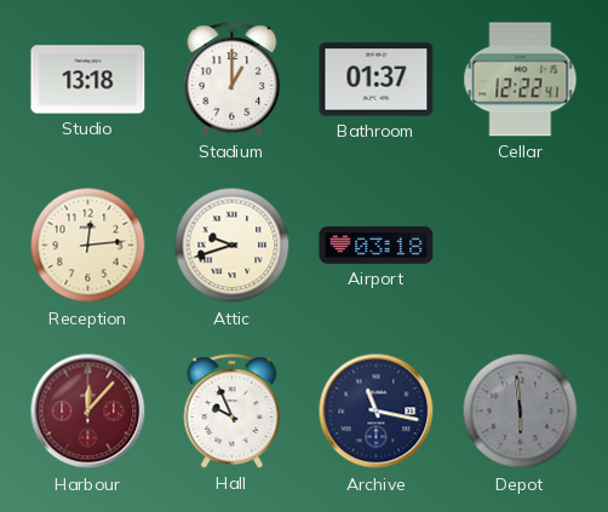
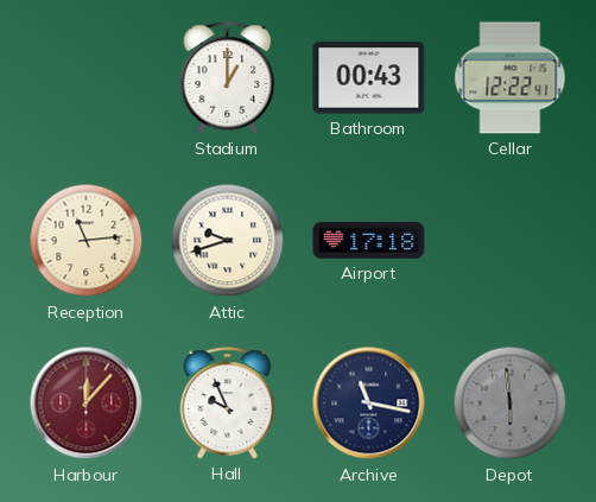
Studio: 13:18 -> none (88, 80)
Bathroom: 01:37 -> 00:43 (369, 78)
Reception: 12:14 -> 11:14 (87, 241)
Airport: 03:18 -> 17:18 (369, 241)
